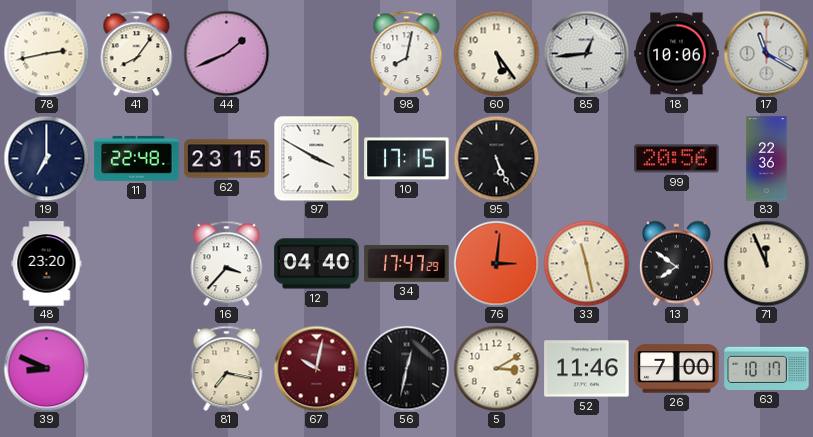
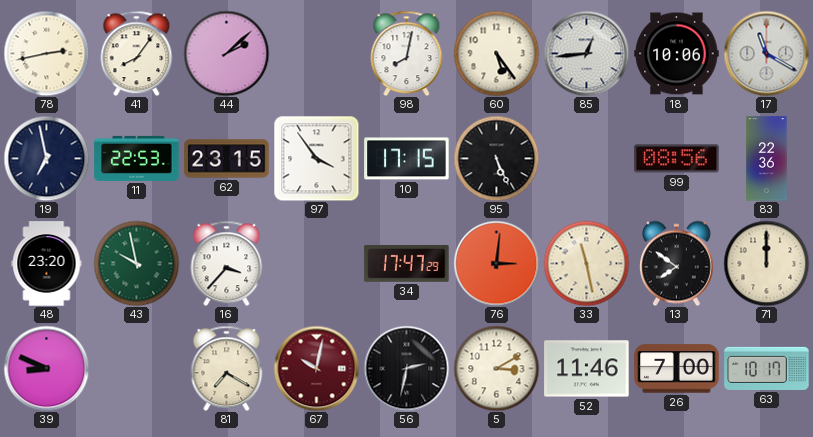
44: 1:41 -> 2:08 (226, 53)
19: 7:00 -> 6:58 (46, 158)
11: 22:48 -> 22:53 (137, 158)
97: 3:50 -> 3:54 (316, 158)
99: 20:56 -> 08:56 (677, 159)
43: none -> 9:58 (136, 263)
12: 04:40 -> none (317, 264)
71: 11:56 -> 12:00 (766, 263)
81: 7:17 -> 7:20 (227, 368)
56: 12:32 -> 2:32 (406, 368)
